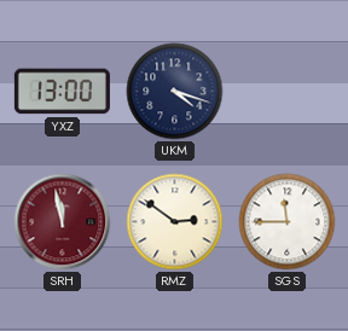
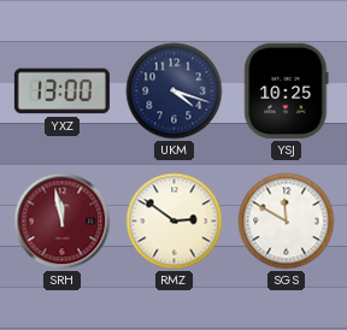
YSJ: none -> 10:25 (287, 90)
SGS: 11:45 -> 11:50 (287, 222)
